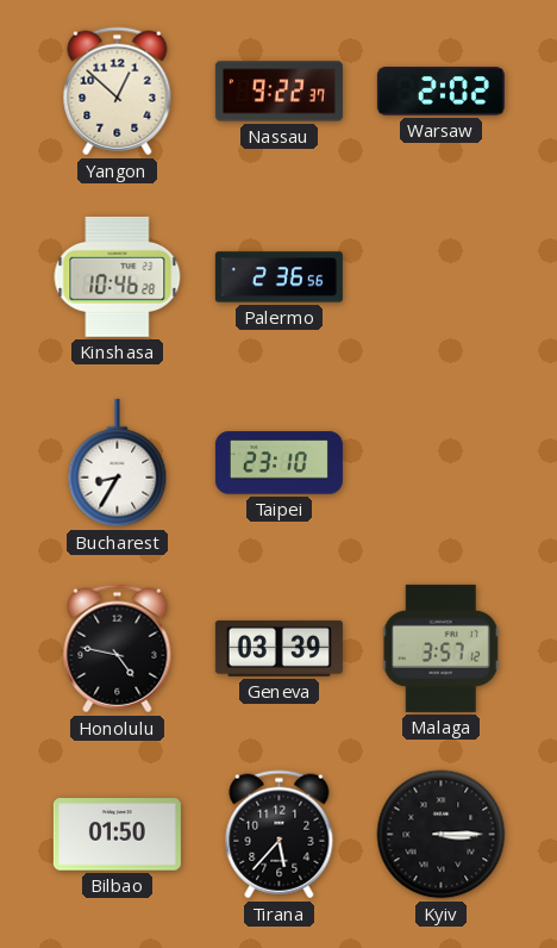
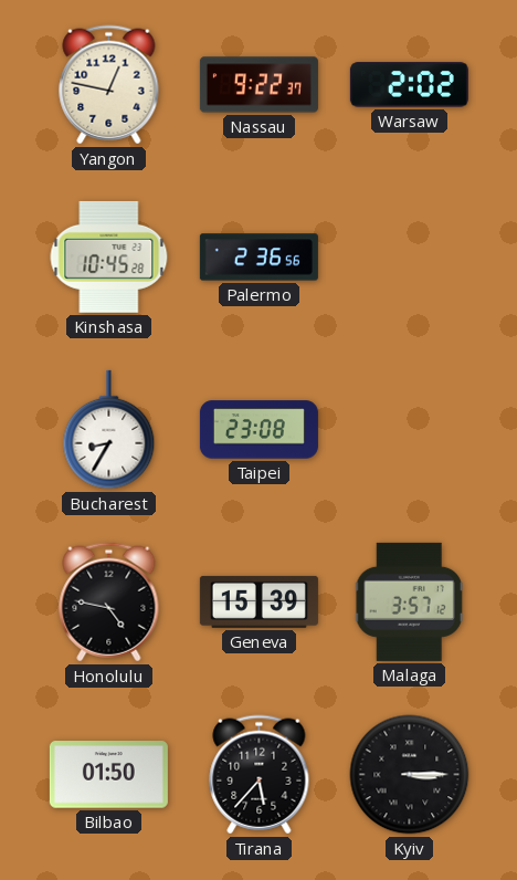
Yangon: 12:52 -> 12:47 (109, 85)
Kinshasa: 10:46 -> 10:45 (109, 256)
Taipei: 23:10 -> 23:08 (258, 430)
Geneva: 03:39 -> 15:39 (258, 601)
